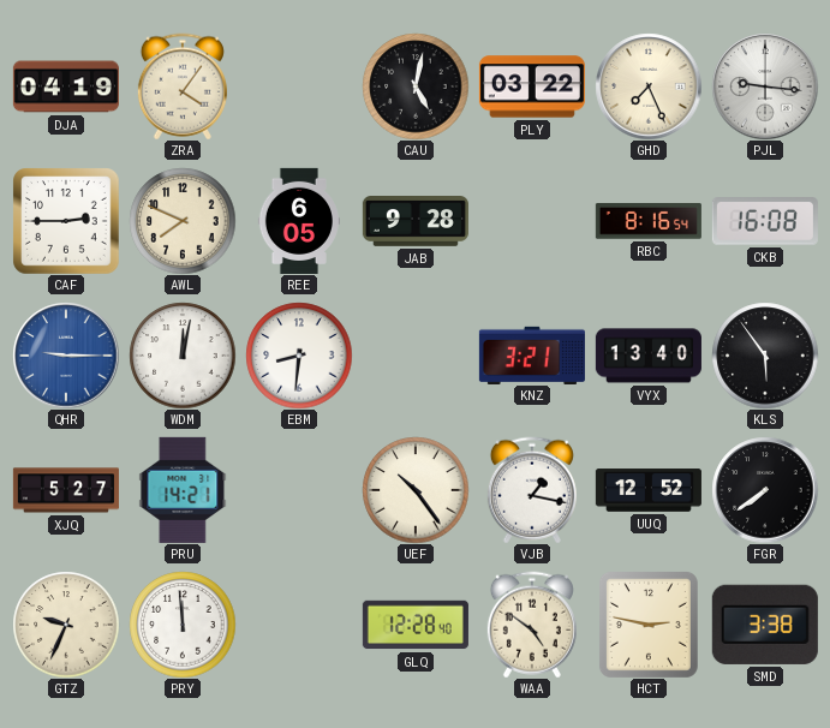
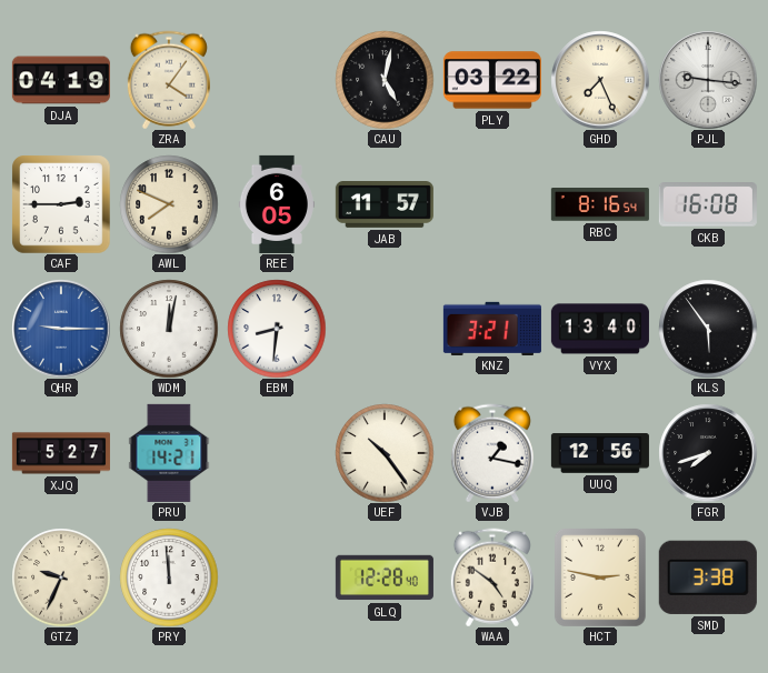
JAB: 9:28 -> 11:57 (385, 205)
UUQ: 12:52 -> 12:56 (600, 453)
FGR: 7:39 -> 7:42 (708, 453)
